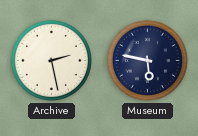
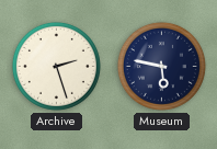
Archive: 2:28 -> 2:27 (56, 66)
